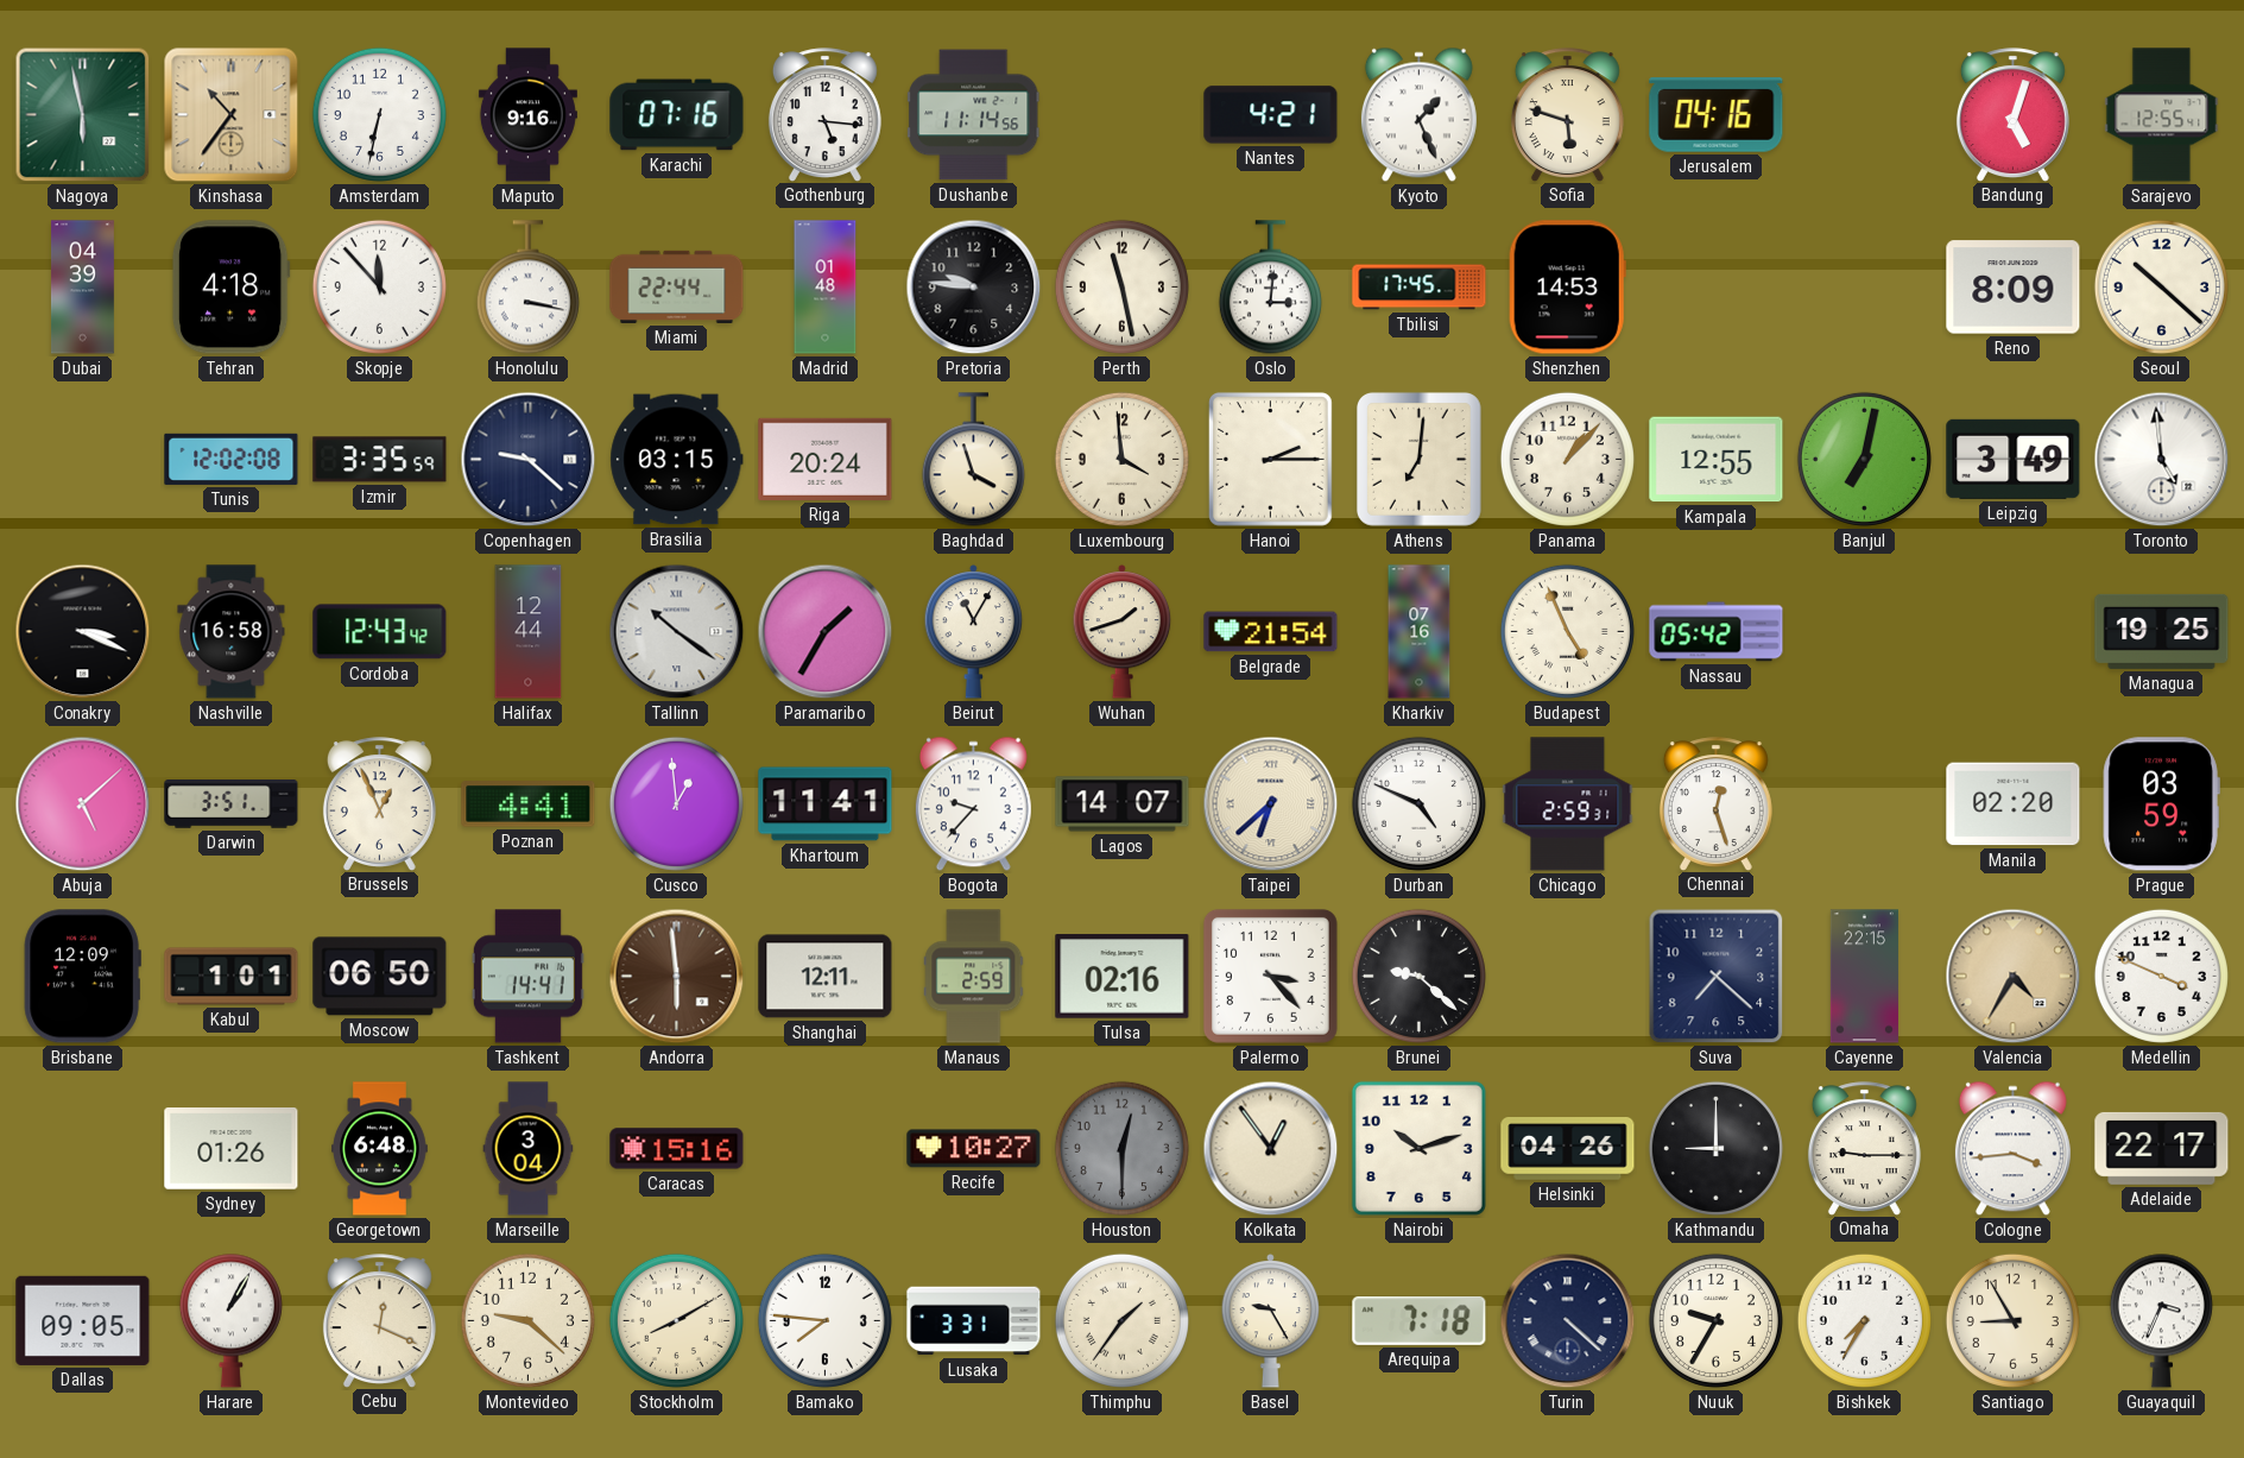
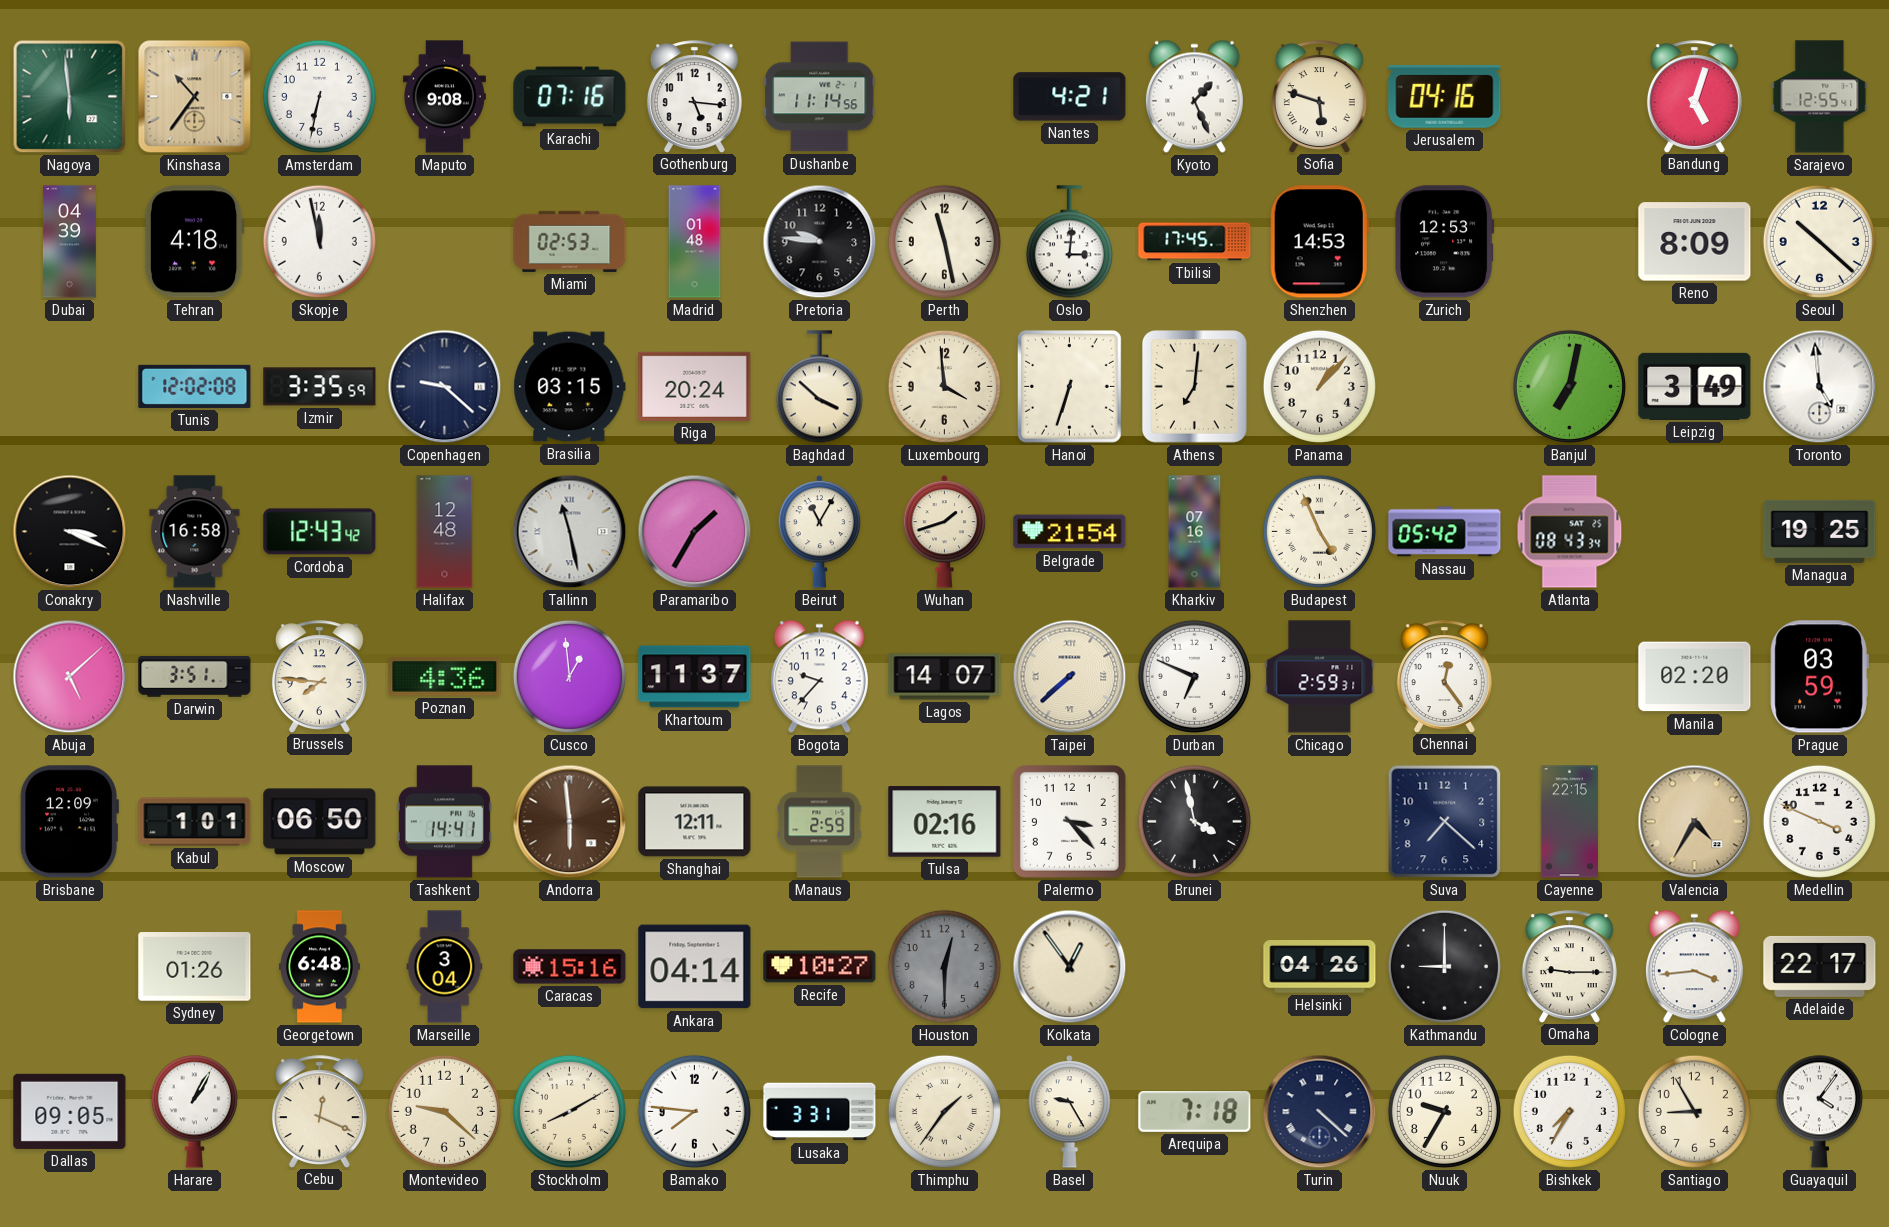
Nagoya: 5:58 -> 5:59 (70, 97)
Maputo: 9:16 -> 9:08 (444, 97)
Skopje: 11:53 -> 11:58 (319, 241)
Honolulu: 3:17 -> none (527, 288)
Miami: 22:44 -> 02:53 (570, 241)
Zurich: none -> 12:53 (1445, 242)
Baghdad: 3:57 -> 3:52 (819, 387)
Hanoi: 2:15 -> 6:33 (1070, 387)
Kampala: 12:55 -> none (1717, 460)
Halifax: 12:44 -> 12:48 (445, 532)
Tallinn: 10:21 -> 11:28 (570, 532)
Atlanta: none -> 08:43 (1570, 532)
Brussels: 12:56 -> 7:46 (319, 676)
Poznan: 4:41 -> 4:36 (445, 677)
Khartoum: 11:41 -> 11:37 (695, 677)
Taipei: 6:38 -> 7:38 (1070, 677)
Durban: 4:49 -> 6:49 (1194, 676)
Chennai: 12:27 -> 12:24 (1444, 676)
Brunei: 9:22 -> 3:58 (1194, 821)
Ankara: none -> 04:14 (695, 967)
Nairobi: 10:12 -> none (1418, 1148)
Guayaquil: 3:34 -> 4:06 (1819, 1111)
